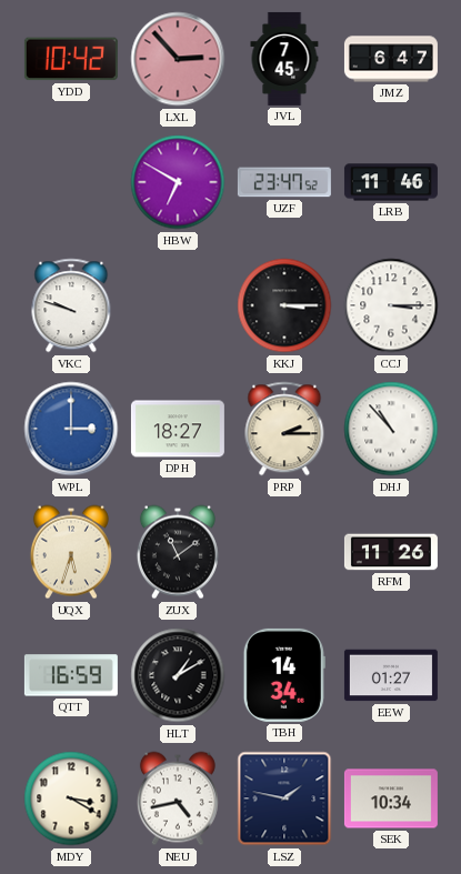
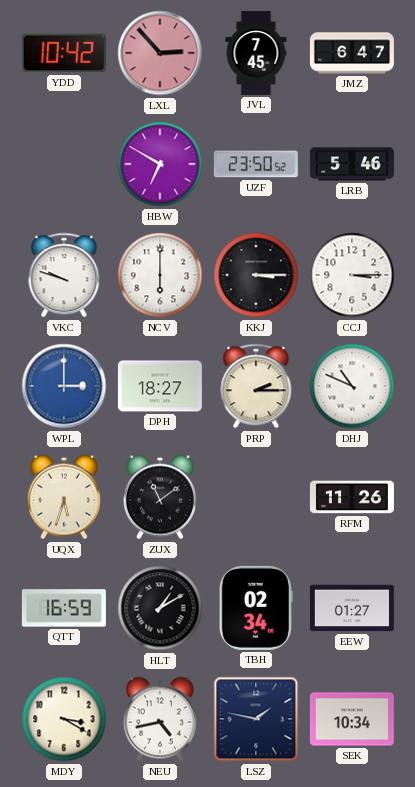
UZF: 23:47 -> 23:50 (256, 164)
LRB: 11:46 -> 5:46 (352, 164)
NCV: none -> 6:00 (160, 275)
DHJ: 10:53 -> 10:49 (352, 386)
TBH: 14:34 -> 02:34 (256, 608)
